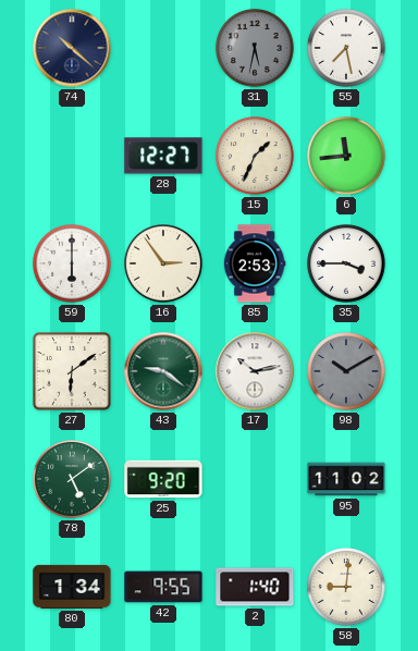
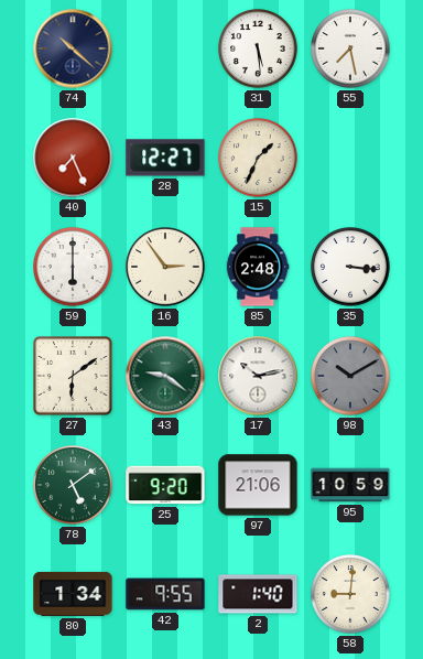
31: 5:32 -> 5:29 (258, 48)
31 dial: grey -> white (258, 48)
40: none -> 7:26 (73, 158)
6: 11:44 -> none (346, 156)
85: 2:53 -> 2:48 (258, 267)
35: 3:45 -> 3:16 (350, 267)
97: none -> 21:06 (258, 485)
95: 11:02 -> 10:59 (350, 485)
